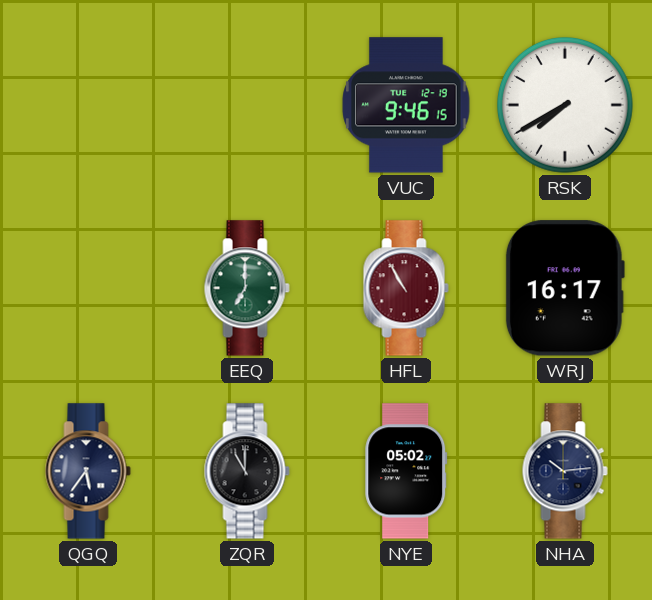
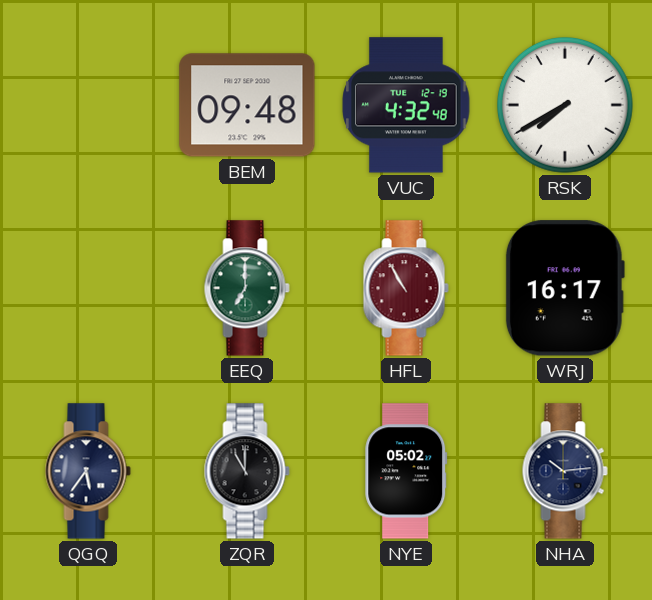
BEM: none -> 09:48 (247, 105)
VUC: 9:46 -> 4:32 (406, 105)
